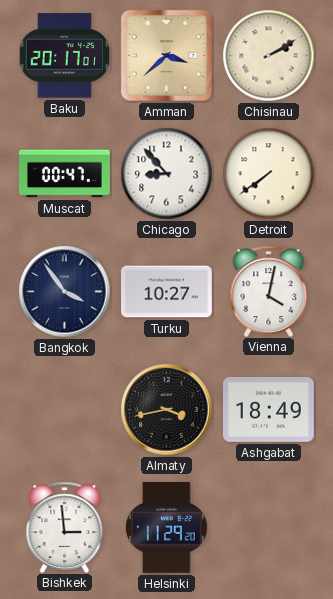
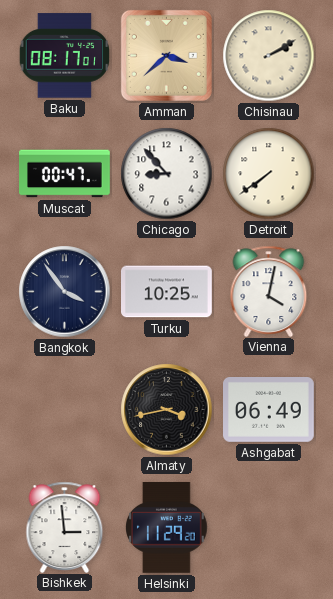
Baku: 20:17 -> 08:17 (65, 56)
Turku: 10:27 -> 10:25 (167, 292)
Ashgabat: 18:49 -> 06:49 (269, 410)
